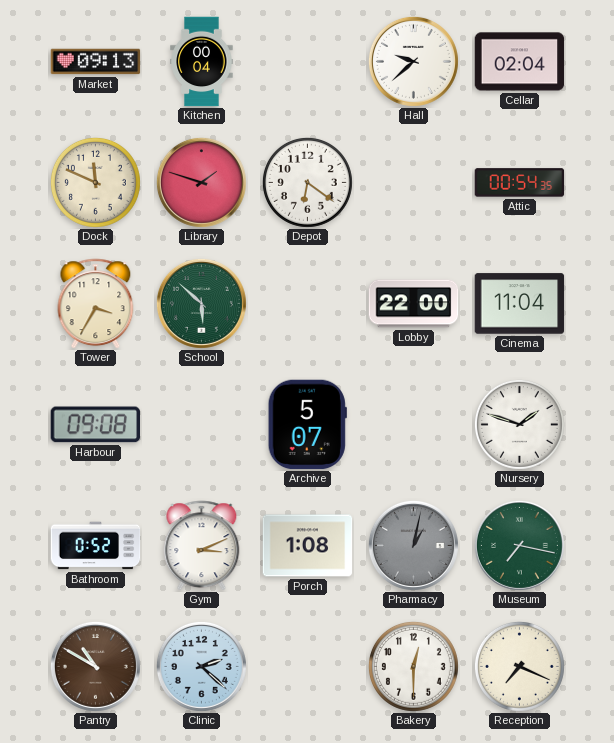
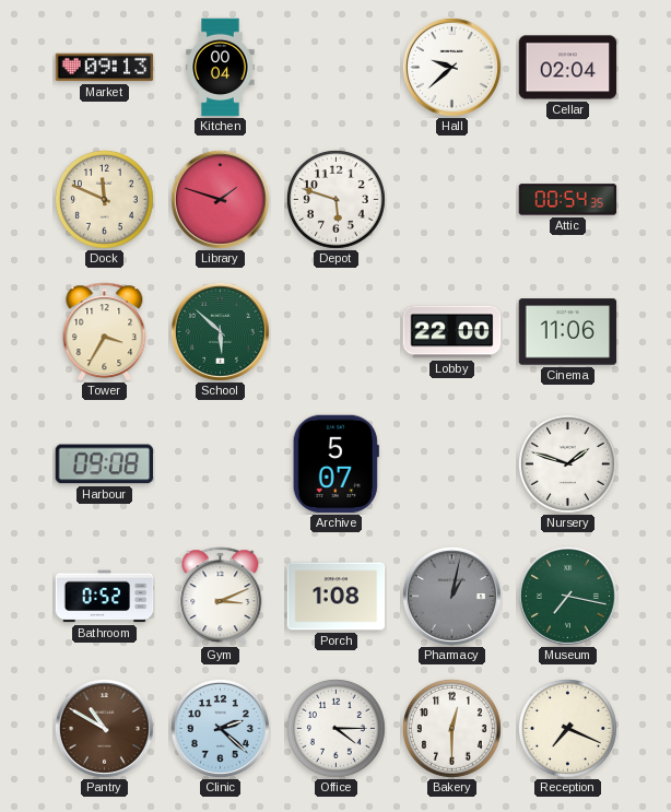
Depot: 6:21 -> 5:48 (335, 199)
Cinema: 11:04 -> 11:06 (568, 332)
Office: none -> 4:15 (335, 728)
